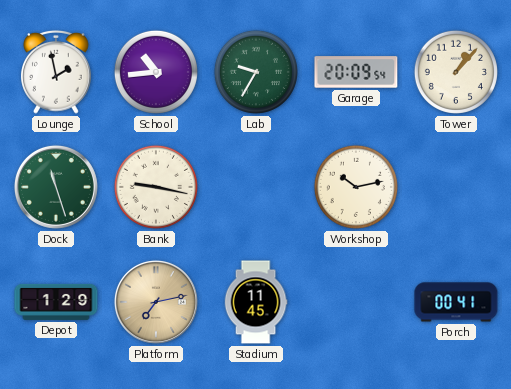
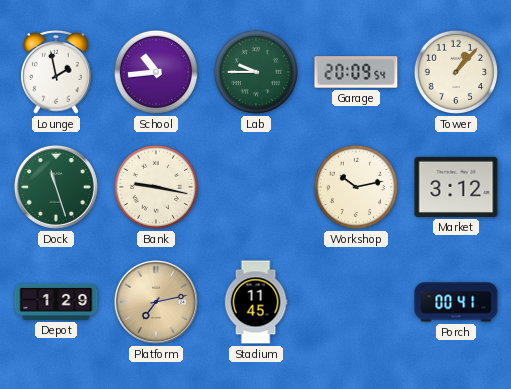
Lab: 9:35 -> 9:45 (256, 72)
Market: none -> 3:12 (456, 187)
